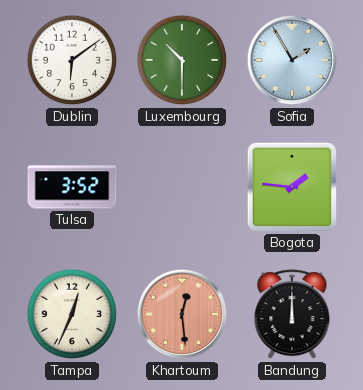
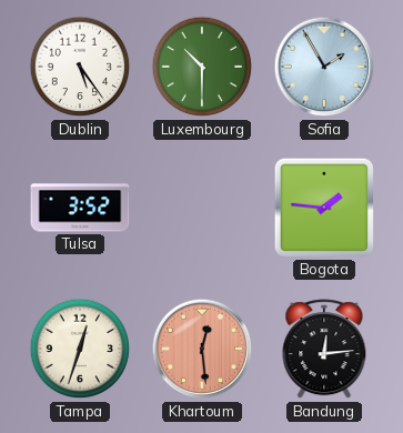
Dublin: 6:09 -> 5:24 (80, 67)
Tampa: 12:34 -> 12:33 (80, 349)
Bandung: 12:00 -> 12:14 (324, 350)
